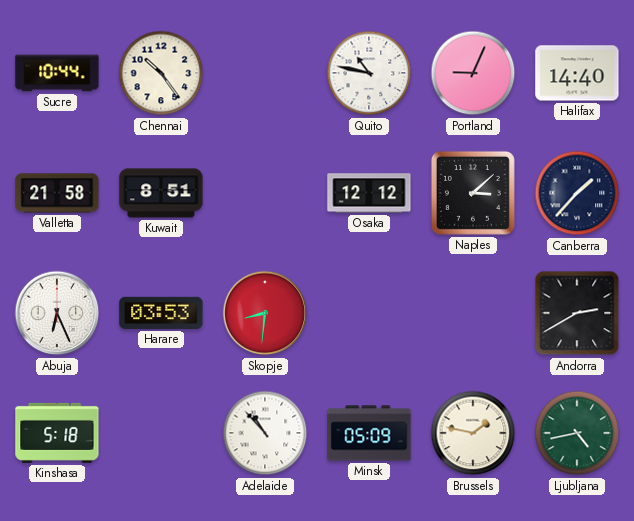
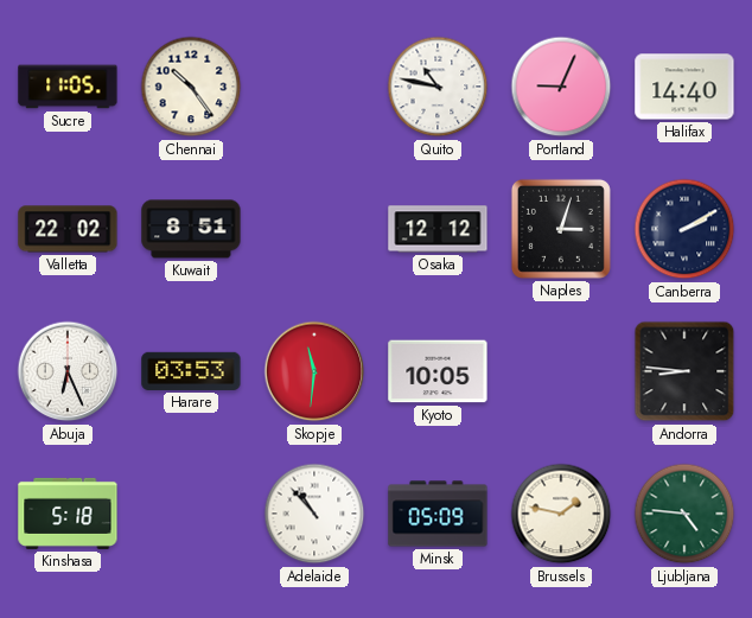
Sucre: 10:44 -> 11:05 (68, 87)
Valletta: 21:58 -> 22:02 (68, 229)
Naples: 3:08 -> 3:03 (561, 229)
Canberra: 1:37 -> 2:10 (684, 229)
Skopje: 8:31 -> 11:31 (314, 371)
Kyoto: none -> 10:05 (438, 371)
Andorra: 2:40 -> 8:46 (684, 371)
Ljubljana: 4:43 -> 4:46 (684, 514)
